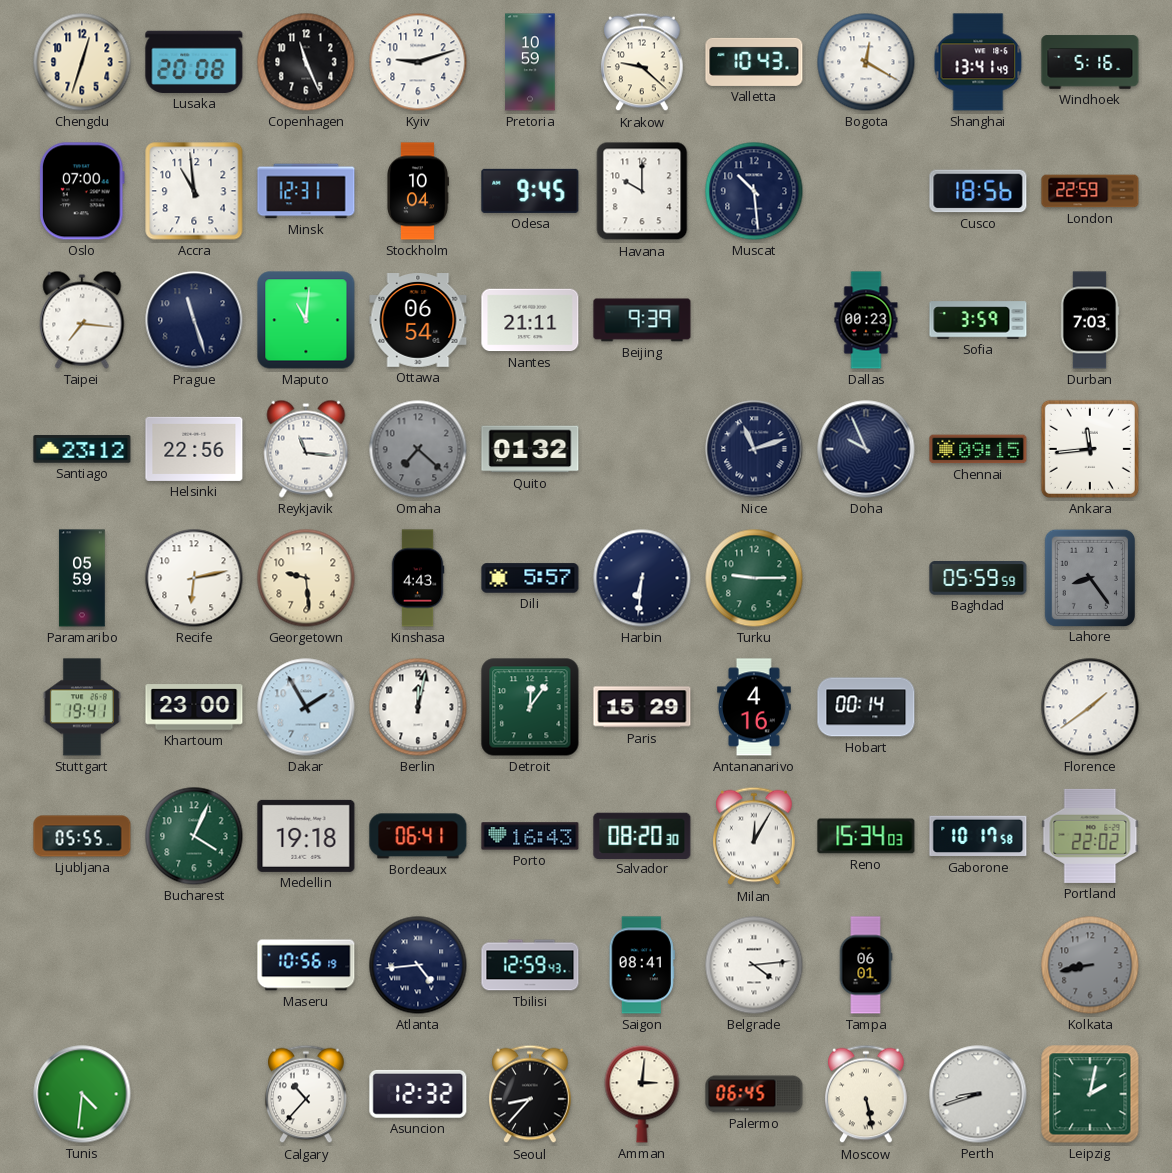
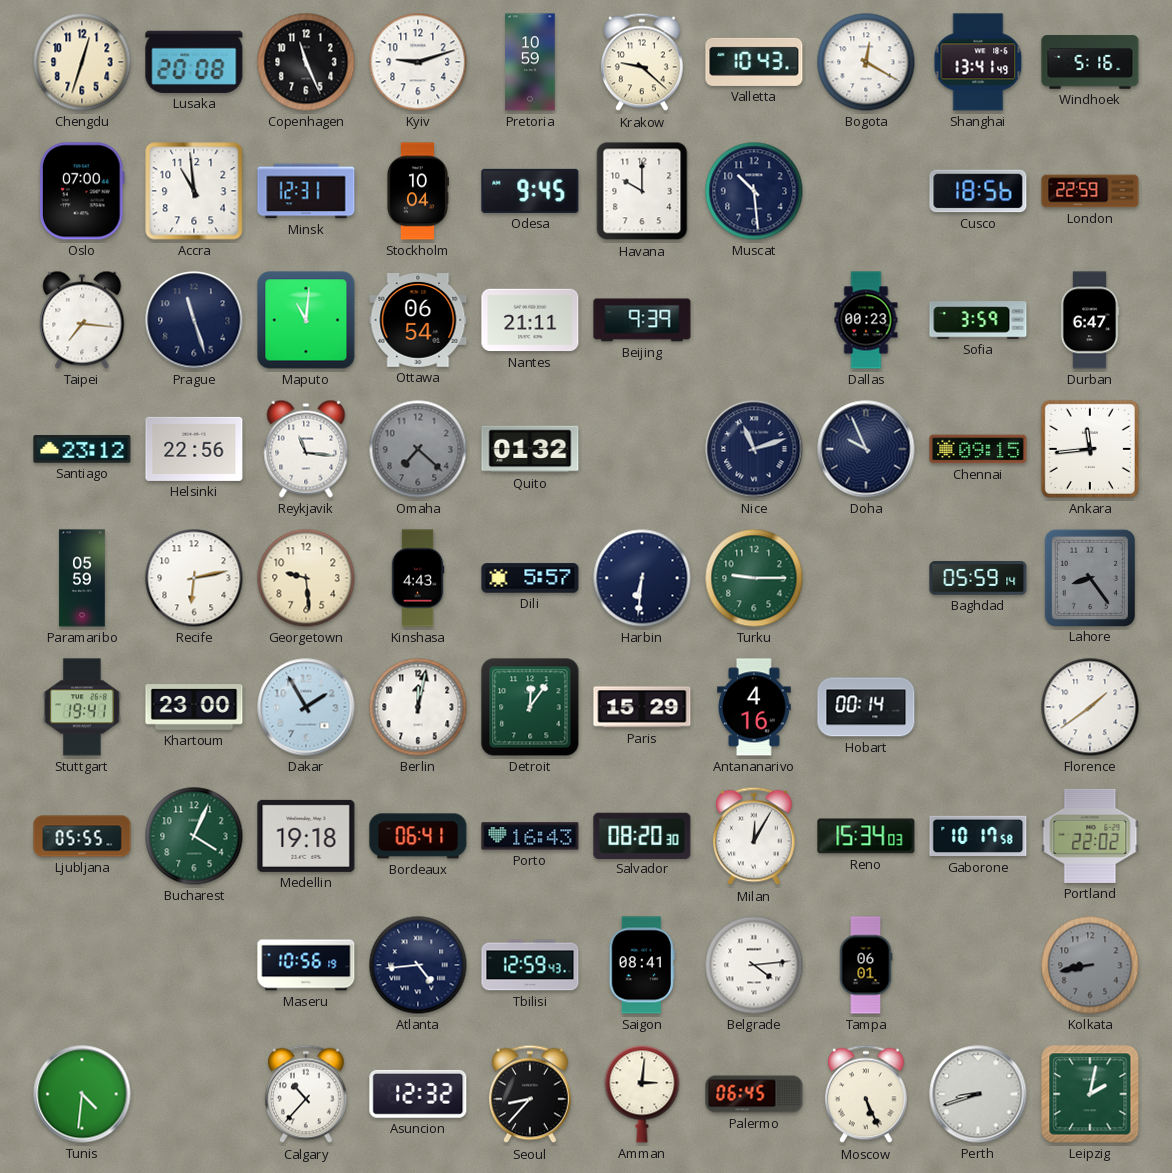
Durban: 7:03 -> 6:47 (1090, 320)
Baghdad: 05:59:59 -> 05:59:14 (978, 578)
Moscow: 5:28 -> 5:26 (866, 1094)
